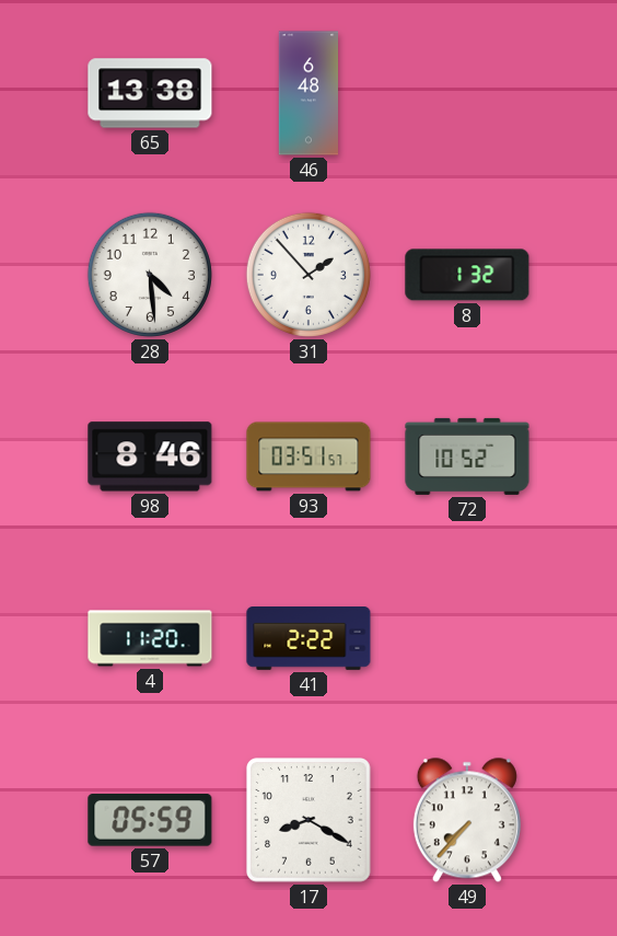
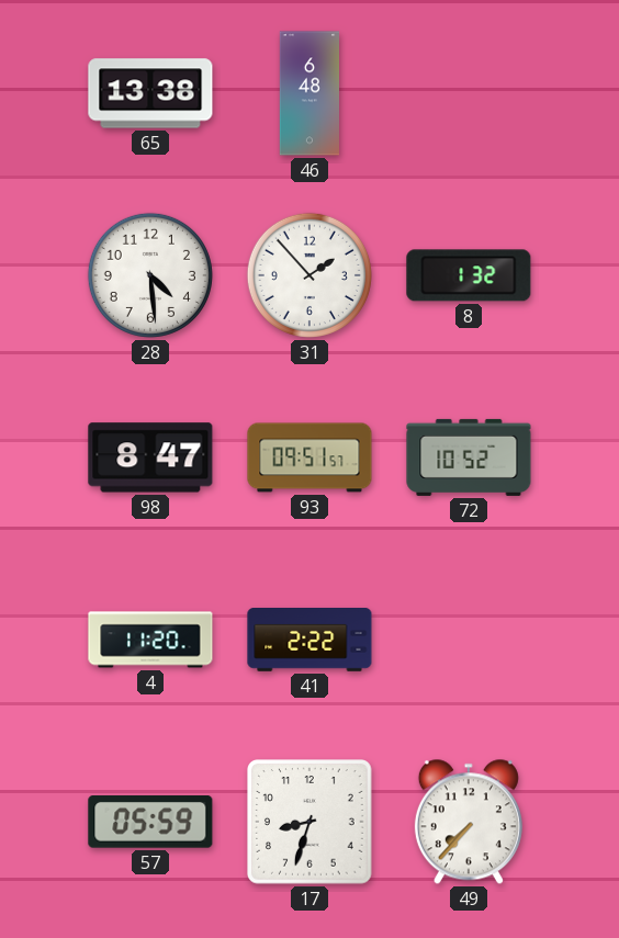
98: 8:46 -> 8:47 (150, 457)
93: 03:51 -> 09:51 (309, 457)
17: 8:20 -> 8:33 (309, 822)
